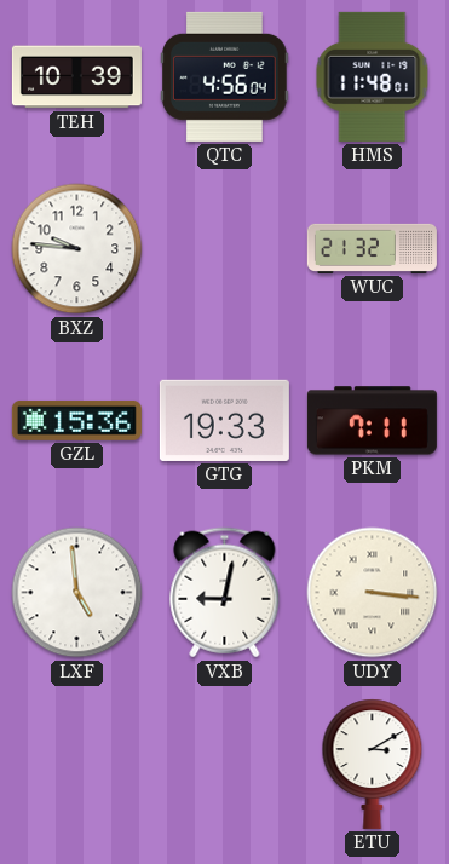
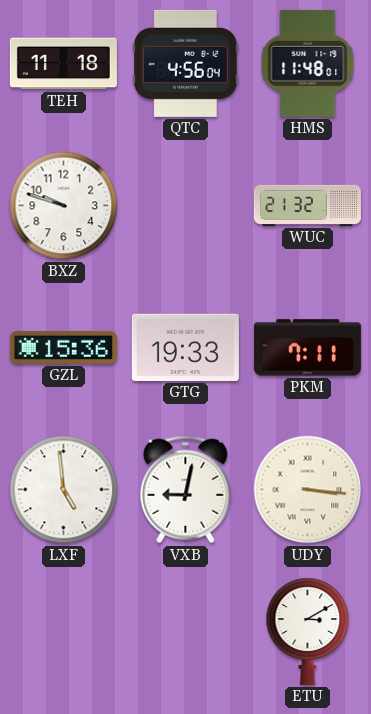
TEH: 10:39 -> 11:18 (63, 64)
BXZ: 9:46 -> 9:48 (64, 206)
